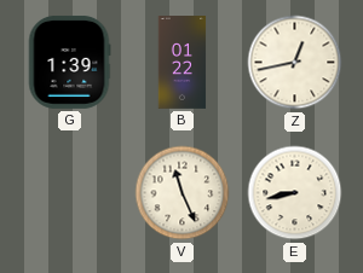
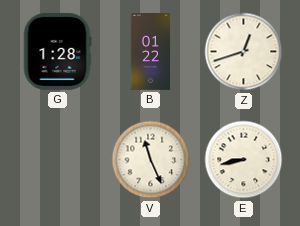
G: 1:39 -> 1:28 (57, 51)
Z: 12:43 -> 12:42 (244, 52)
